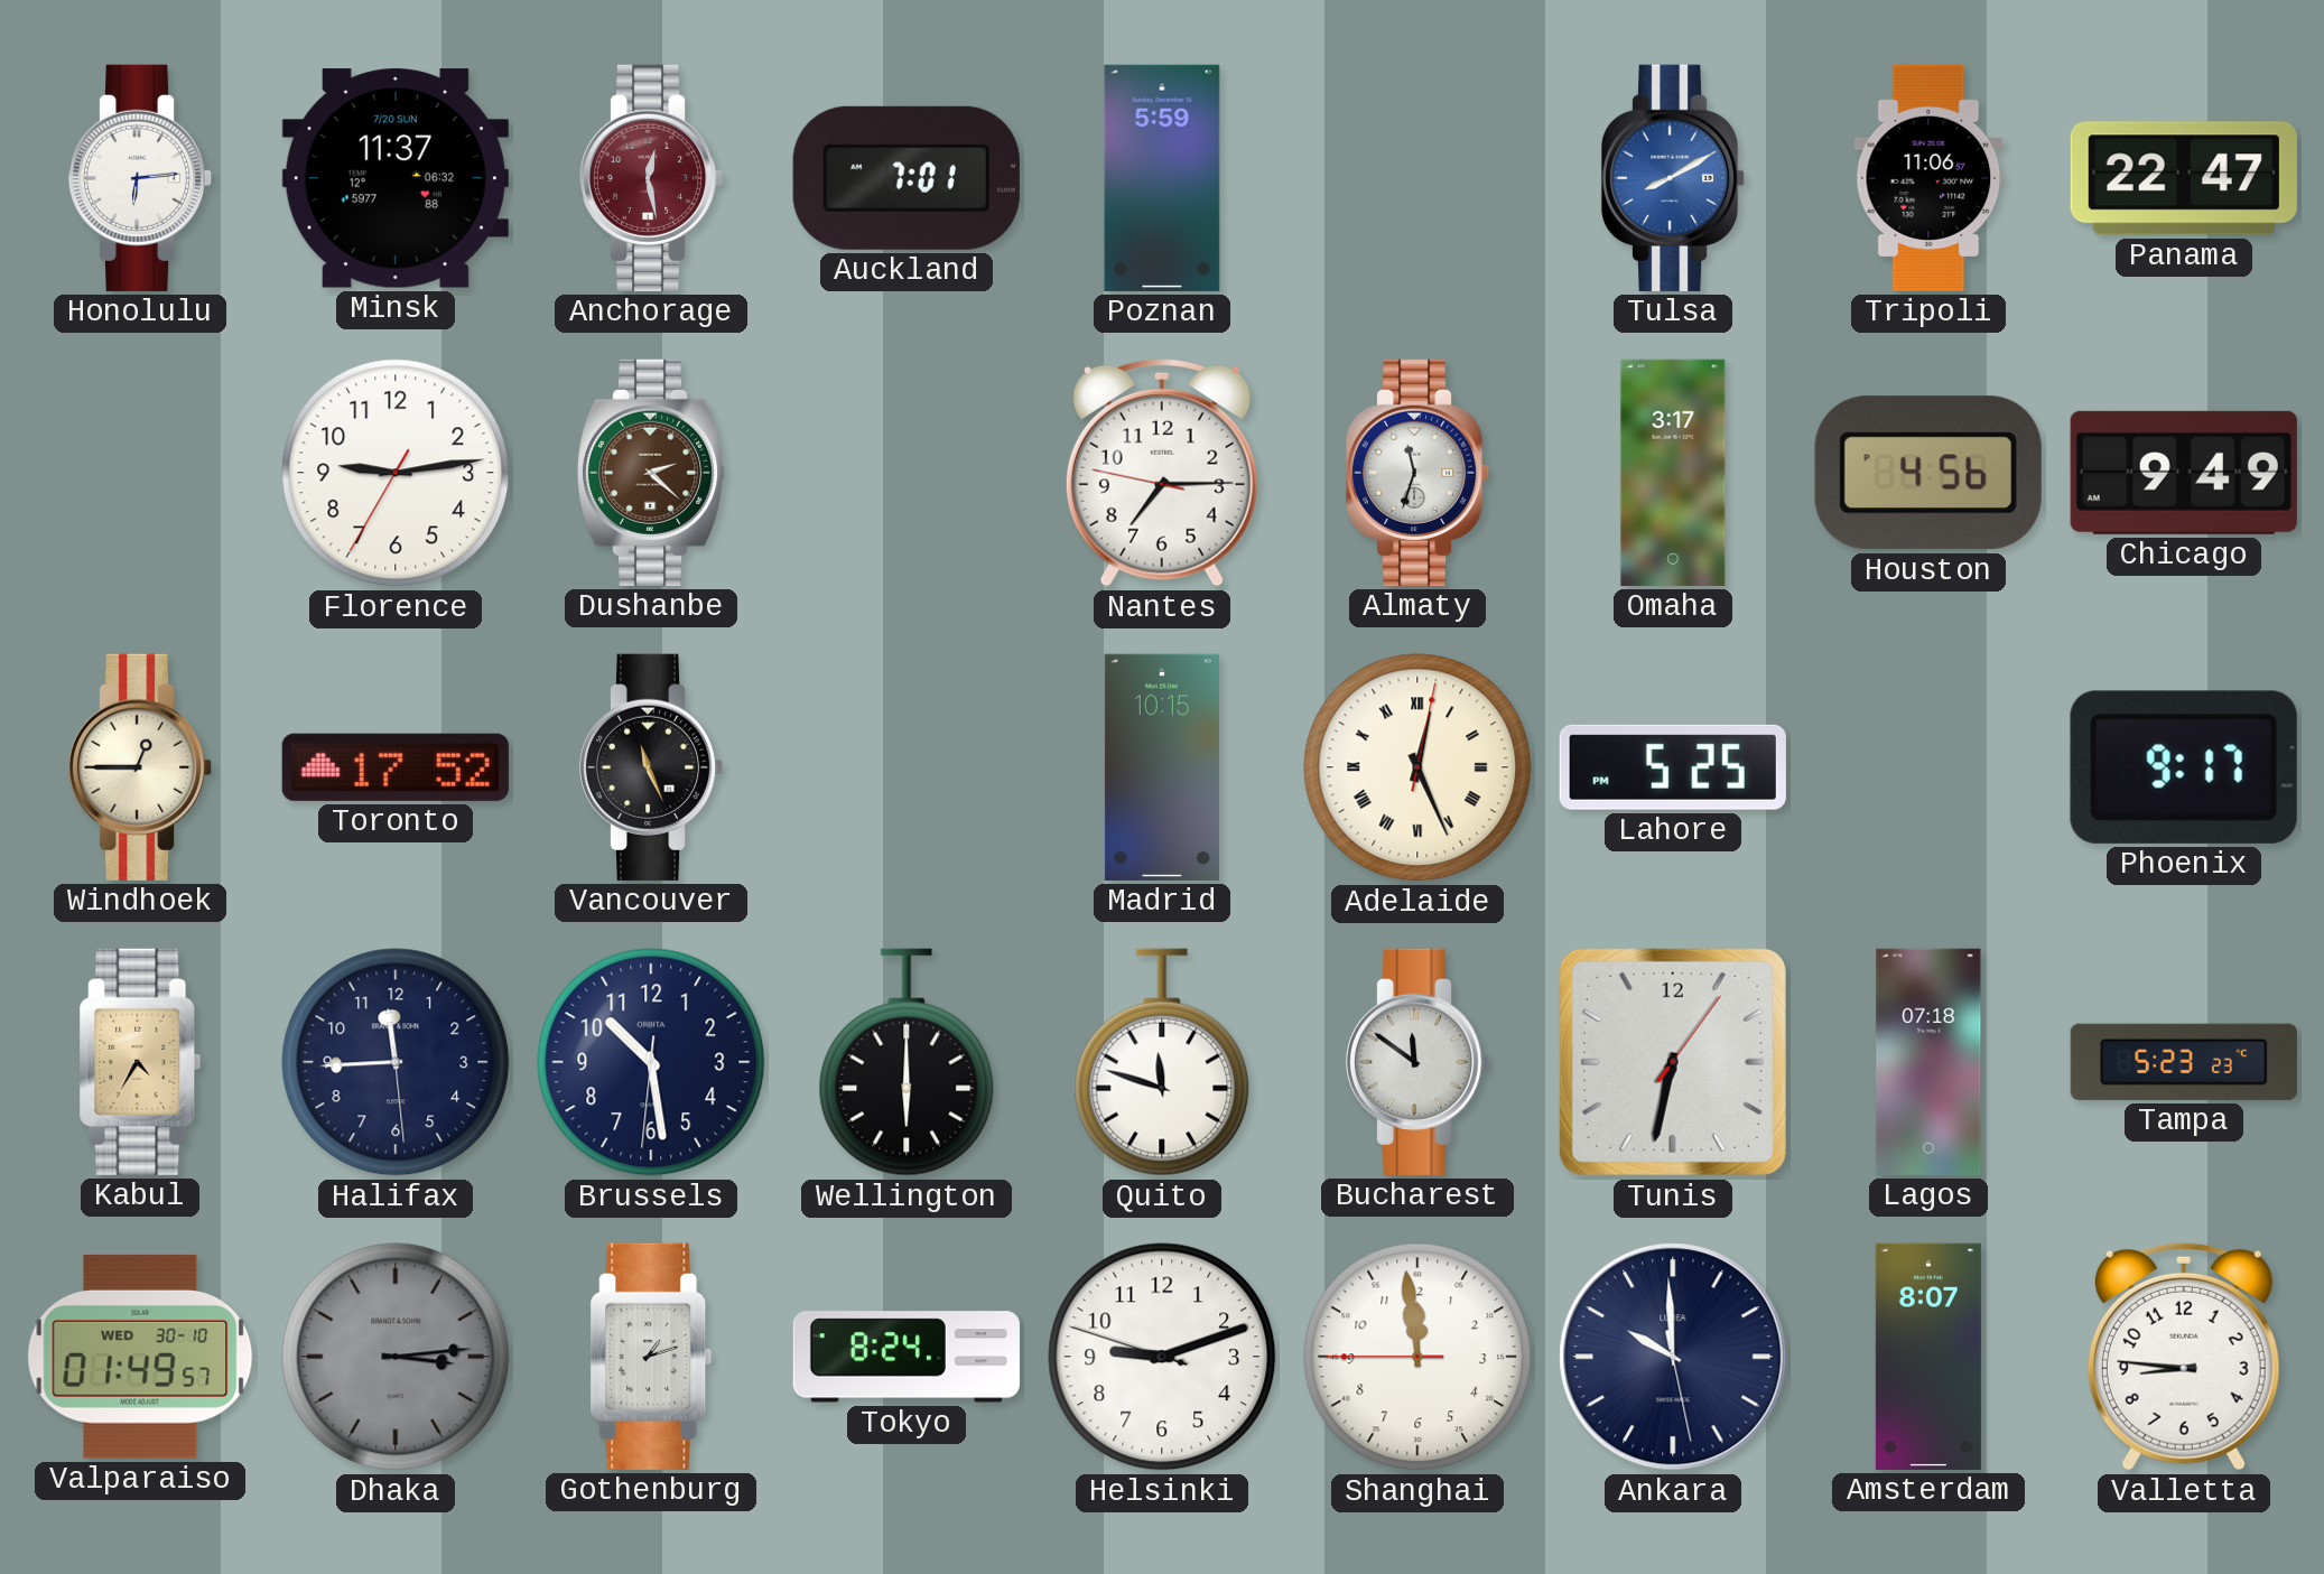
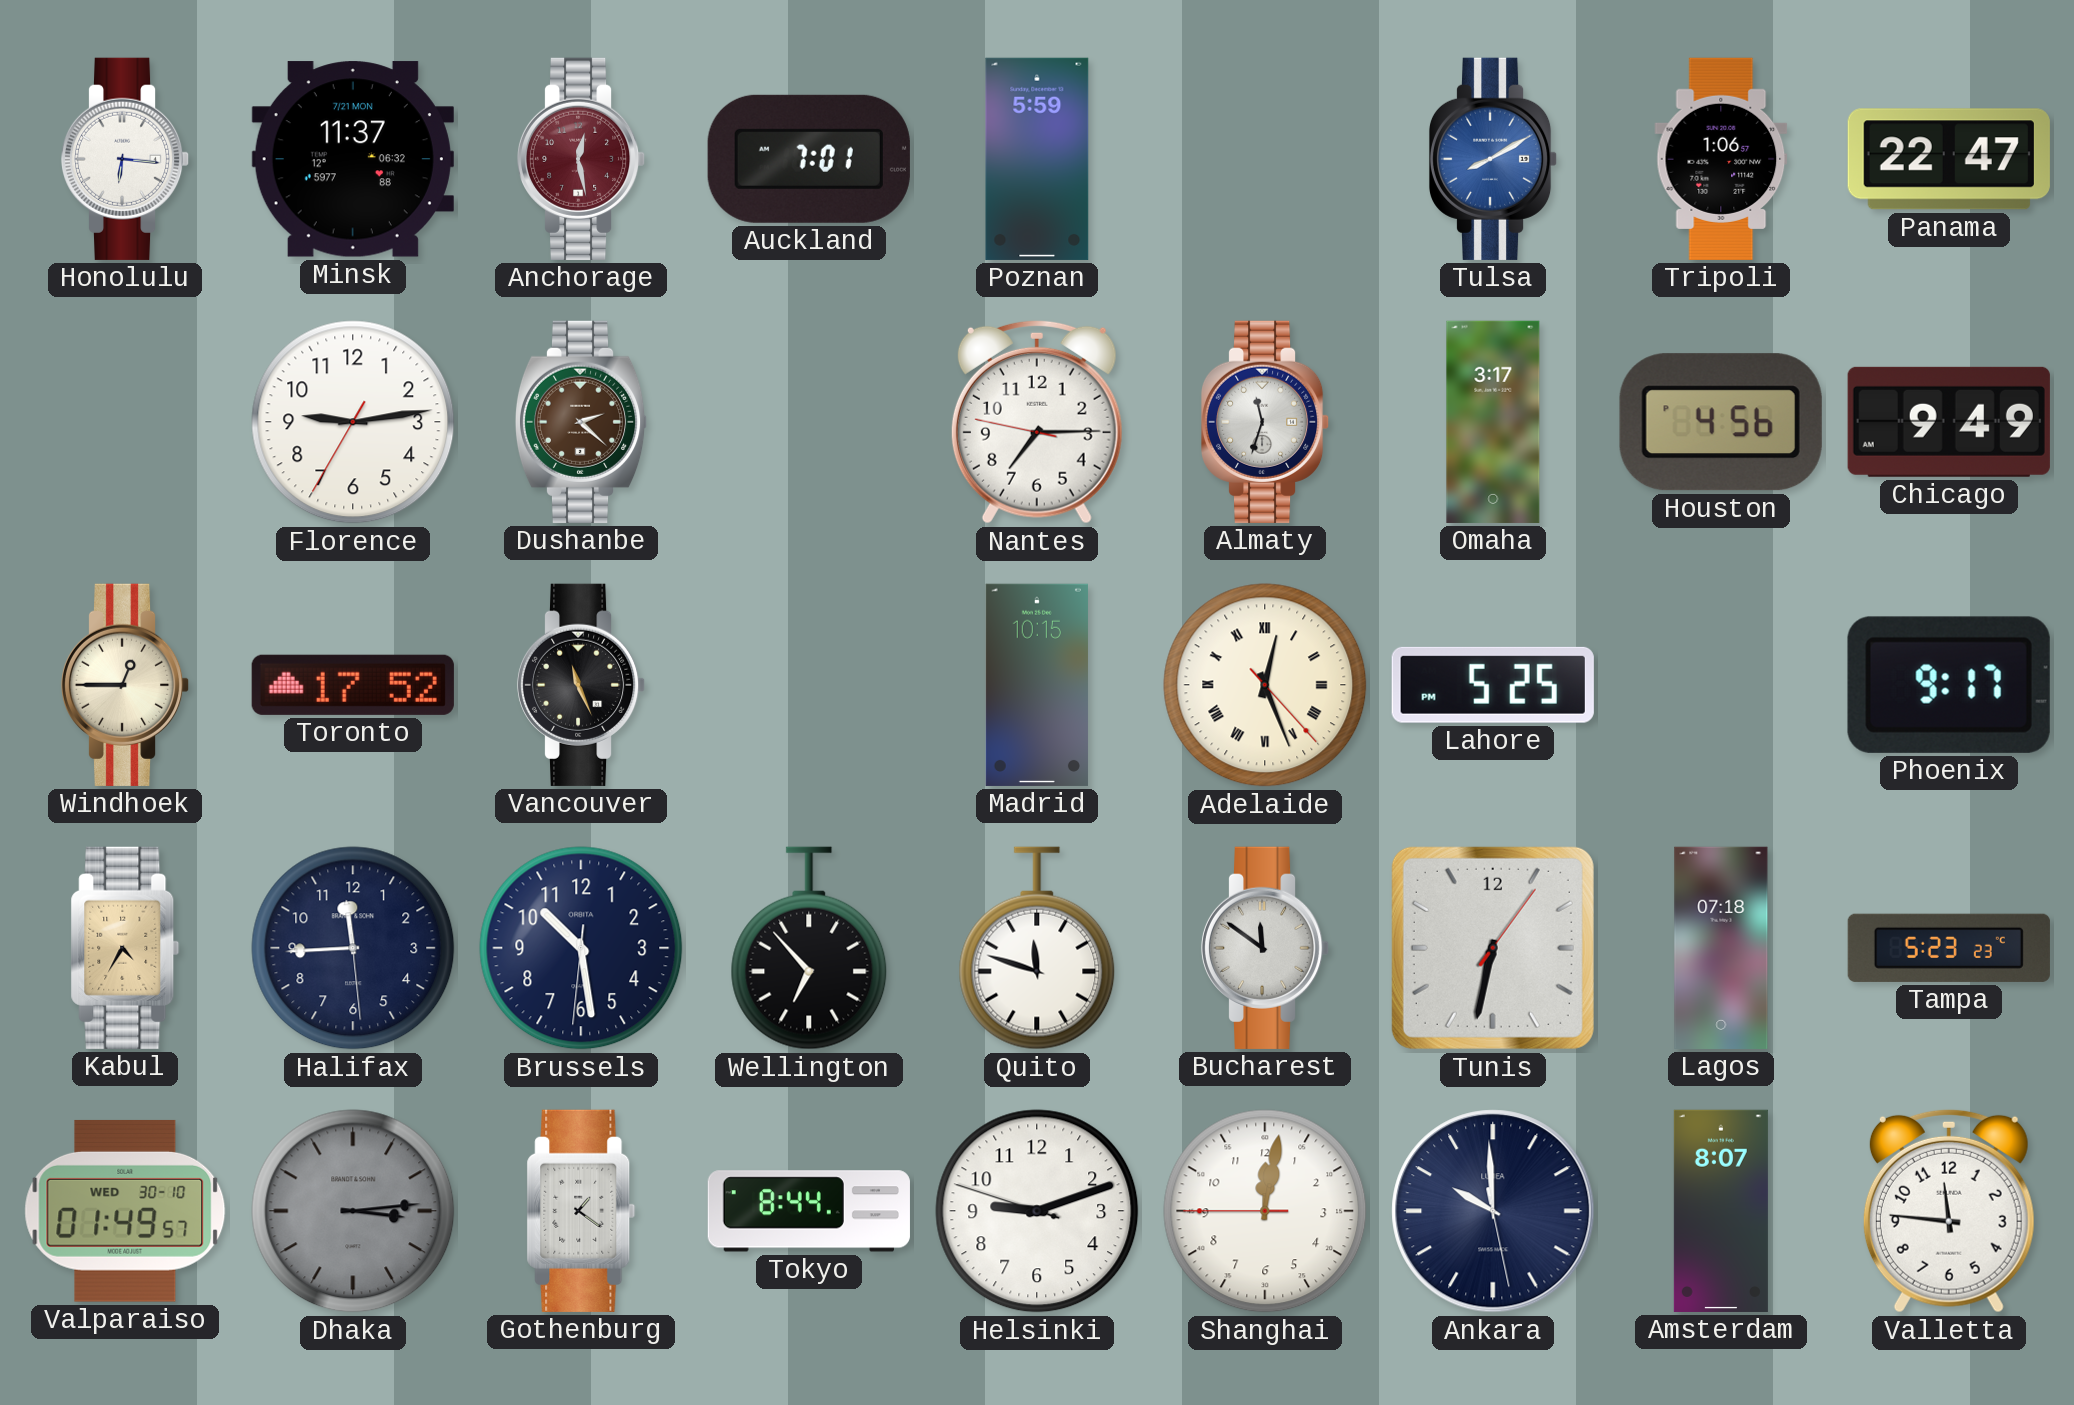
Honolulu: 6:14 -> 6:16 (125, 159)
Minsk date: 7/20 SUN -> 7/21 MON (353, 159)
Tripoli: 11:06 -> 1:06 (1721, 159)
Adelaide: 12:26:02 -> 12:26:23 (1265, 685)
Wellington: 6:00 -> 6:53 (809, 948)
Gothenburg: 1:12 -> 1:21 (581, 1211)
Tokyo: 8:24 -> 8:44 (809, 1211)
Shanghai: 11:58 -> 12:01 (1265, 1211)
Valletta: 8:46 -> 11:46 (1949, 1211)
